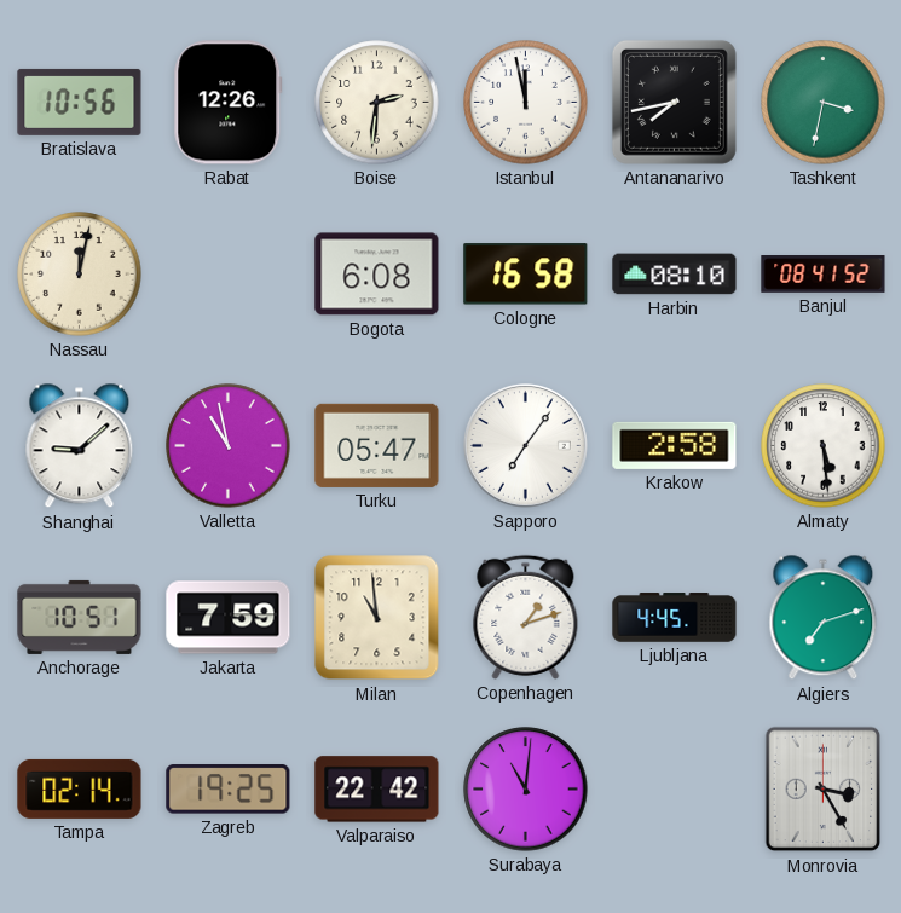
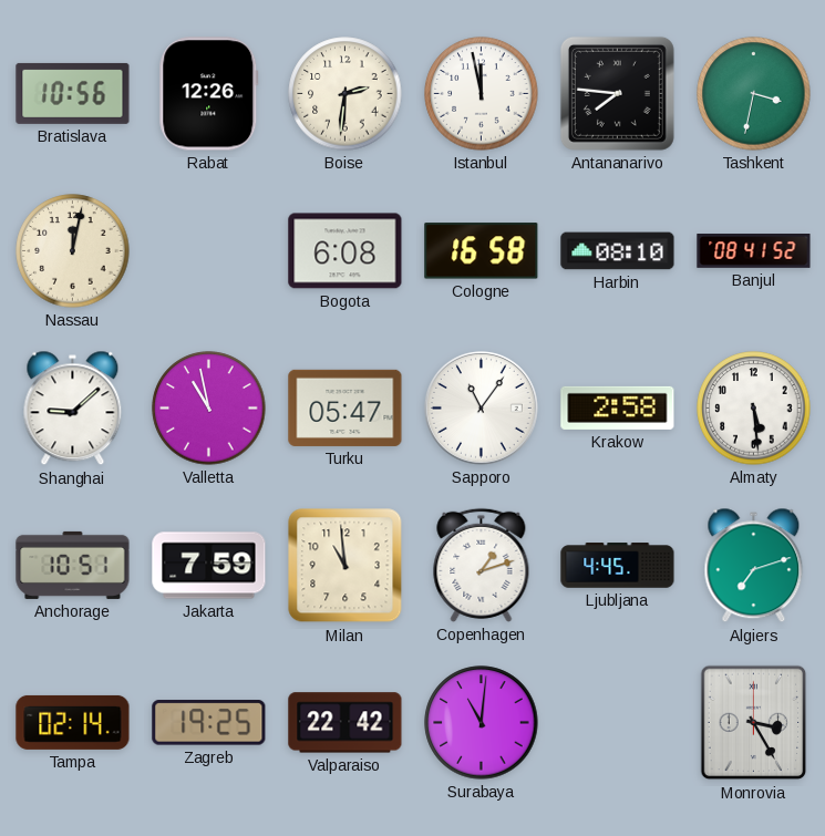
Antananarivo: 7:43 -> 7:46 (617, 93)
Sapporo: 7:06 -> 11:06 (481, 407)
